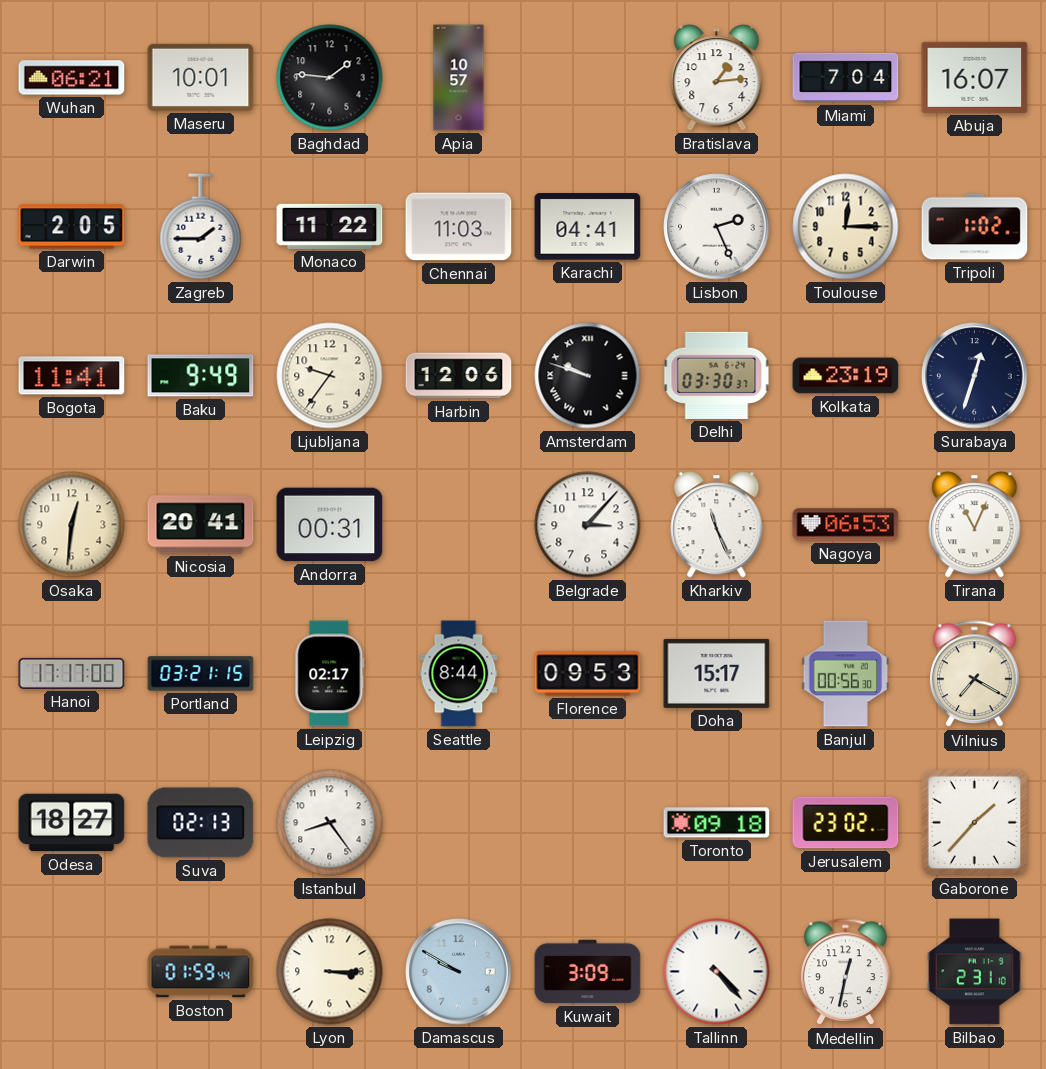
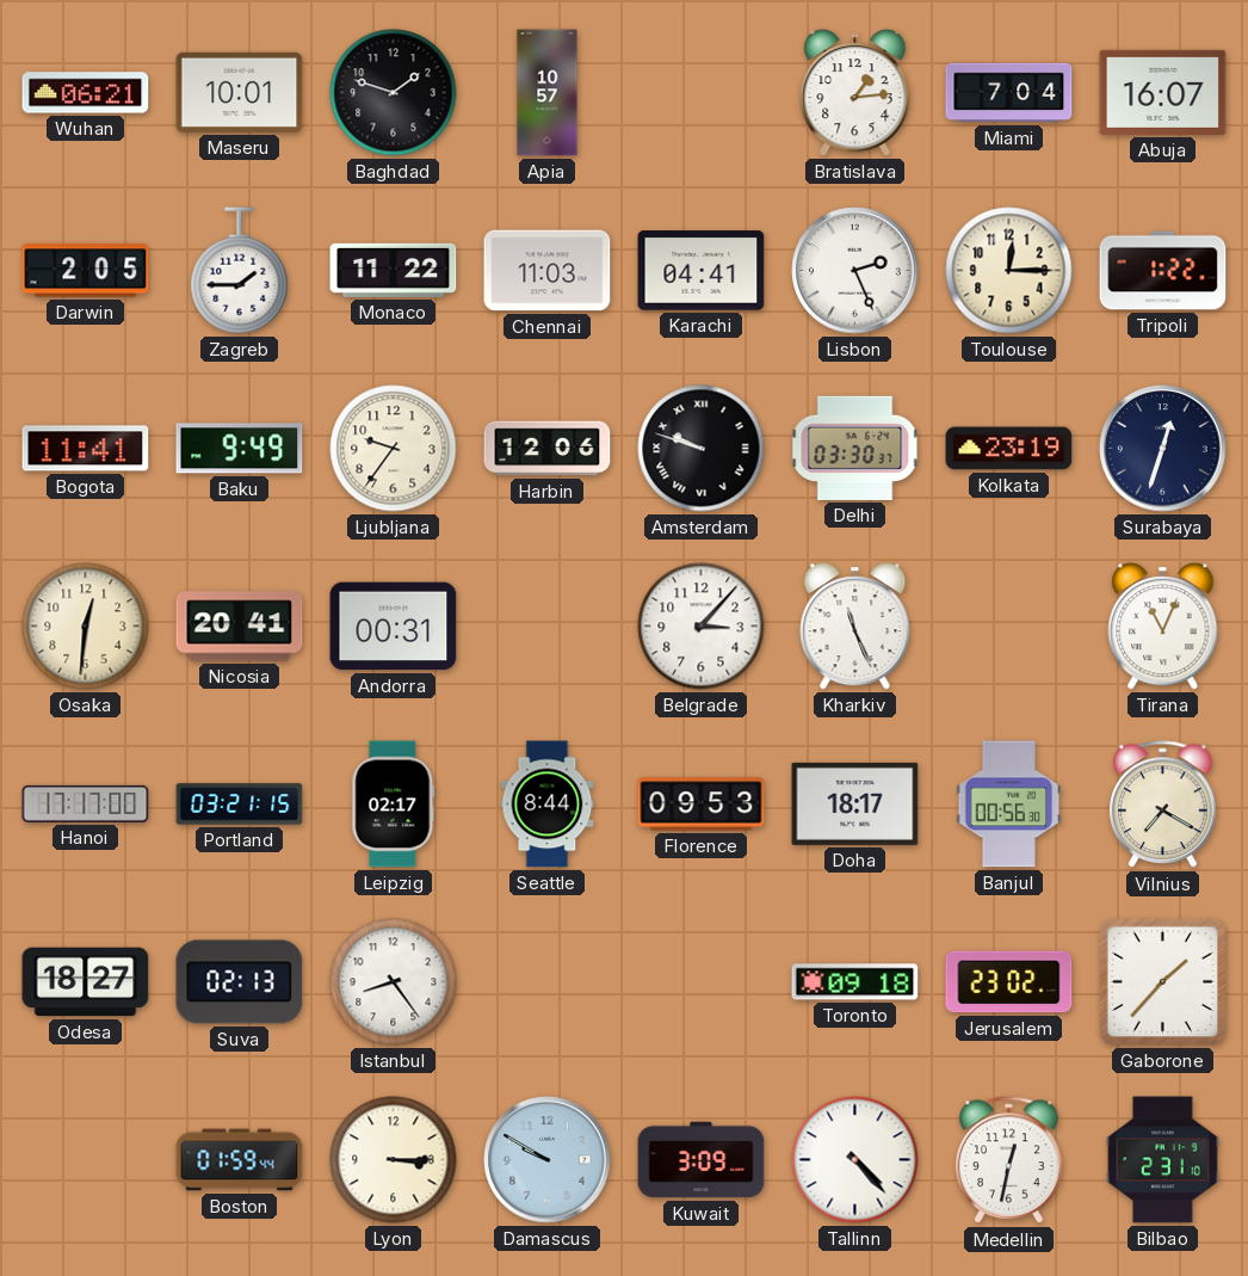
Baghdad: 1:46 -> 1:48 (394, 93)
Tripoli: 1:02 -> 1:22 (1163, 271)
Nagoya: 06:53 -> none (846, 525)
Doha: 15:17 -> 18:17 (855, 803)
